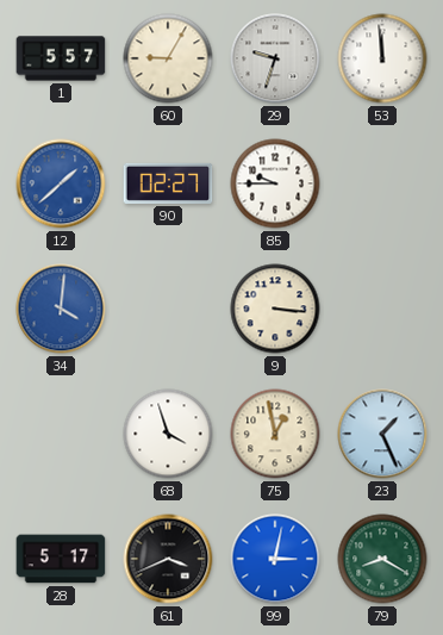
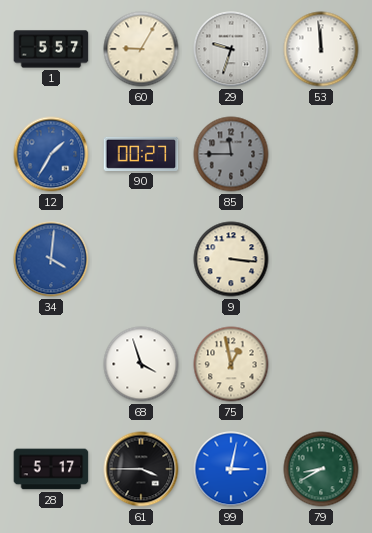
12: 1:38 -> 1:35 (51, 154)
90: 02:27 -> 00:27 (141, 154)
85: 9:45 -> 11:45 (231, 154)
85 dial: white -> grey (231, 154)
23: 1:26 -> none (382, 434)
61: 3:41 -> 3:45 (141, 469)
79: 8:20 -> 8:40 (321, 469)
